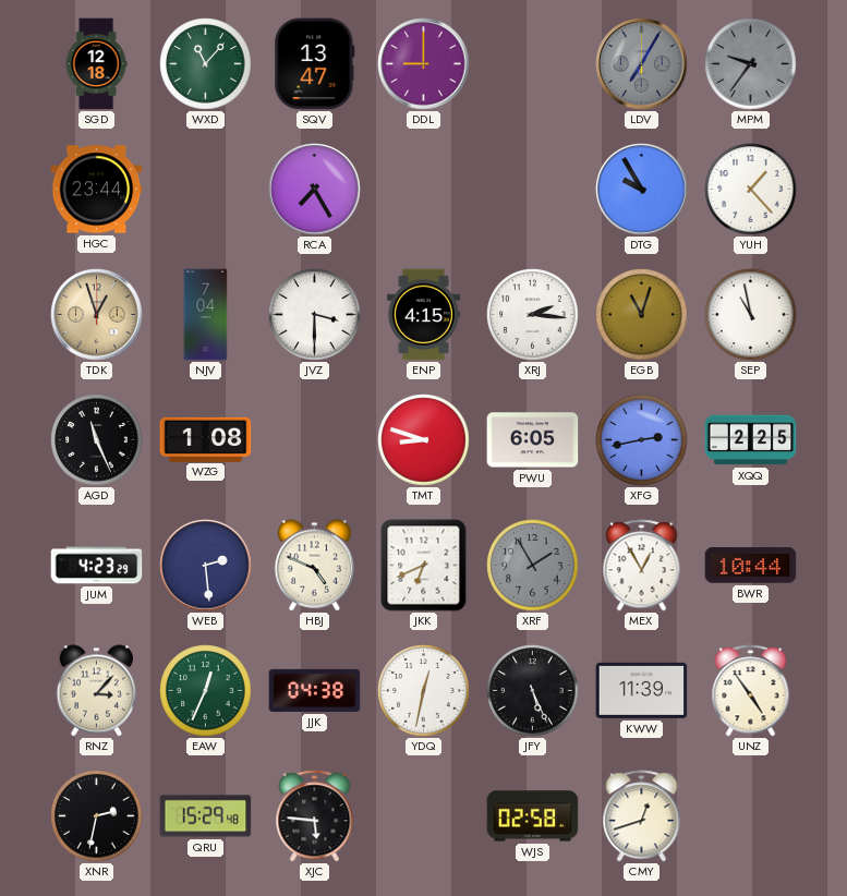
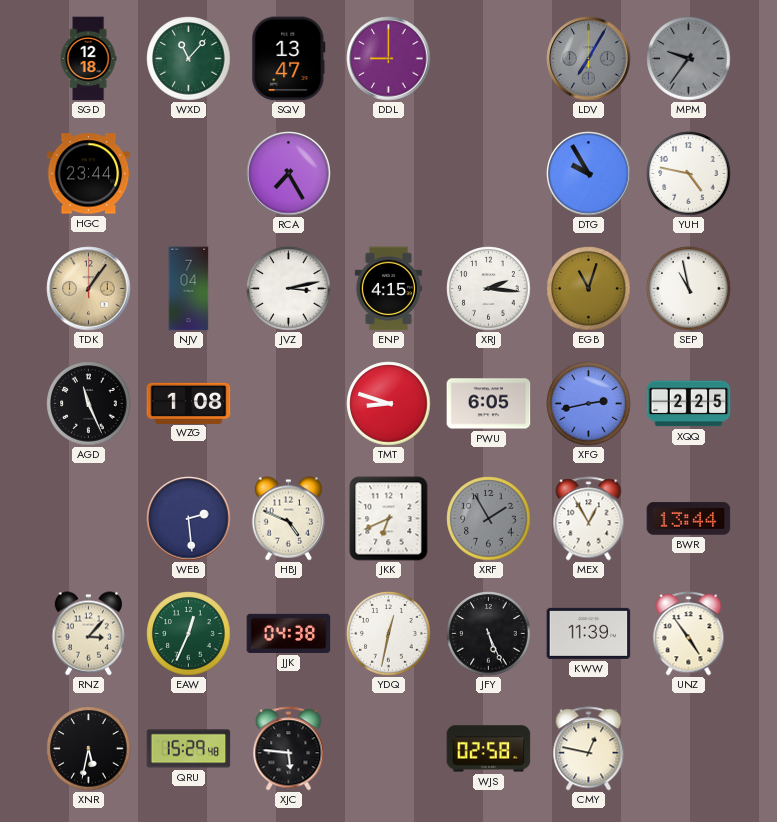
YUH: 1:23 -> 4:47 (689, 174)
TDK: 12:57 -> 1:06 (89, 289)
JVZ: 3:30 -> 3:13 (289, 289)
JUM: 4:23 -> none (97, 566)
BWR: 10:44 -> 13:44 (689, 519)
XNR: 2:32 -> 5:32 (89, 749)
CMY: 12:42 -> 12:47 (589, 749)
